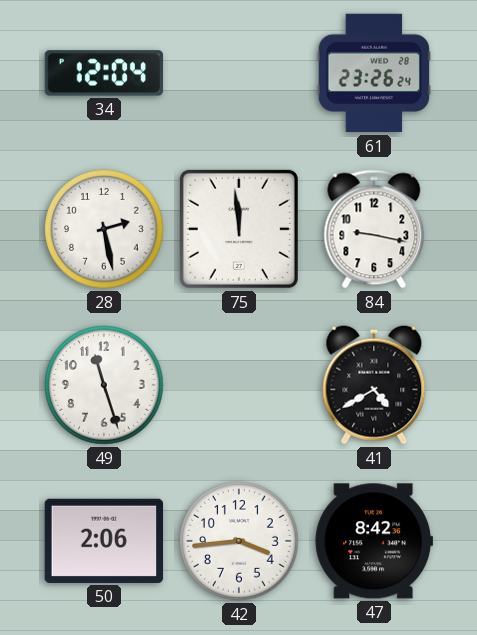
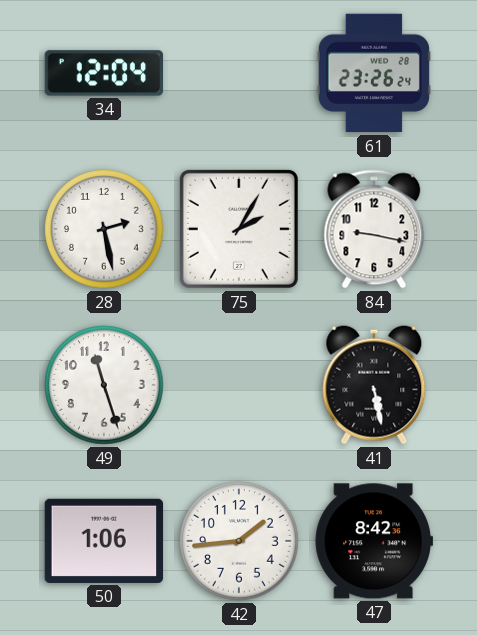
75: 11:59 -> 2:05 (239, 229)
41: 4:40 -> 5:28 (374, 385)
50: 2:06 -> 1:06 (104, 541)
42: 3:44 -> 1:44 (239, 541)
